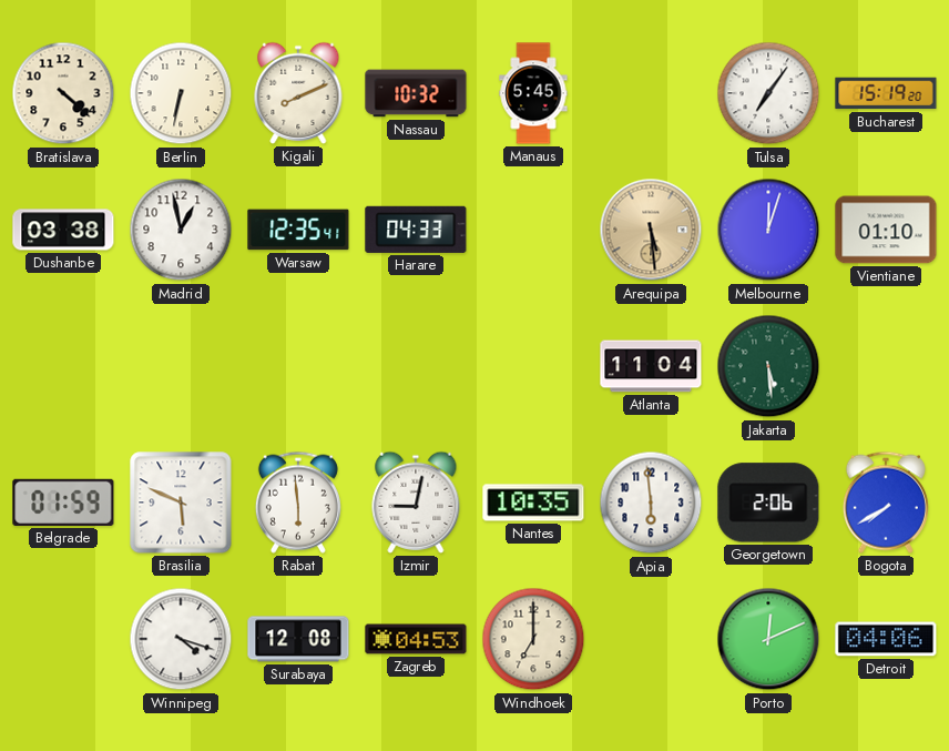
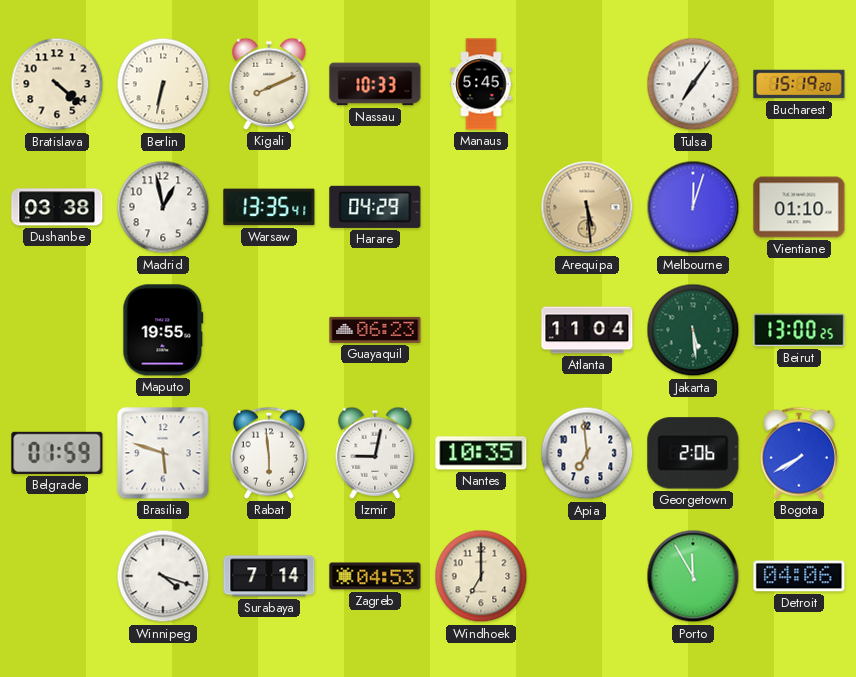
Nassau: 10:32 -> 10:33 (375, 84)
Warsaw: 12:35 -> 13:35 (269, 207)
Harare: 04:33 -> 04:29 (375, 207)
Maputo: none -> 19:55 (163, 330)
Guayaquil: none -> 06:23 (375, 330)
Beirut: none -> 13:00 (799, 330)
Brasilia: 5:49 -> 5:48 (163, 453)
Apia: 5:59 -> 6:59 (587, 453)
Surabaya: 12:08 -> 7:14 (269, 576)
Porto: 12:11 -> 11:55 (693, 576)
